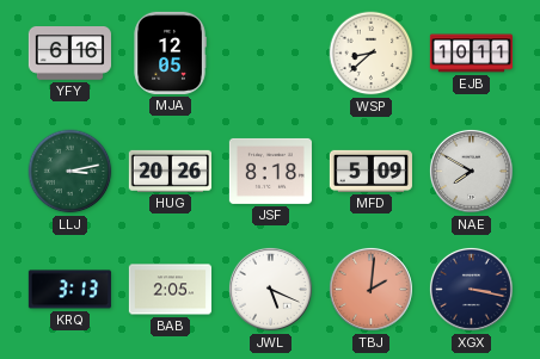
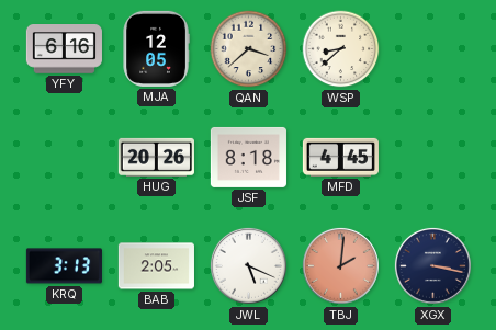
QAN: none -> 3:38 (249, 49)
EJB: 10:11 -> none (471, 54)
LLJ: 3:13 -> none (70, 172)
MFD: 5:09 -> 4:45 (340, 157)
NAE: 7:50 -> none (471, 171)
